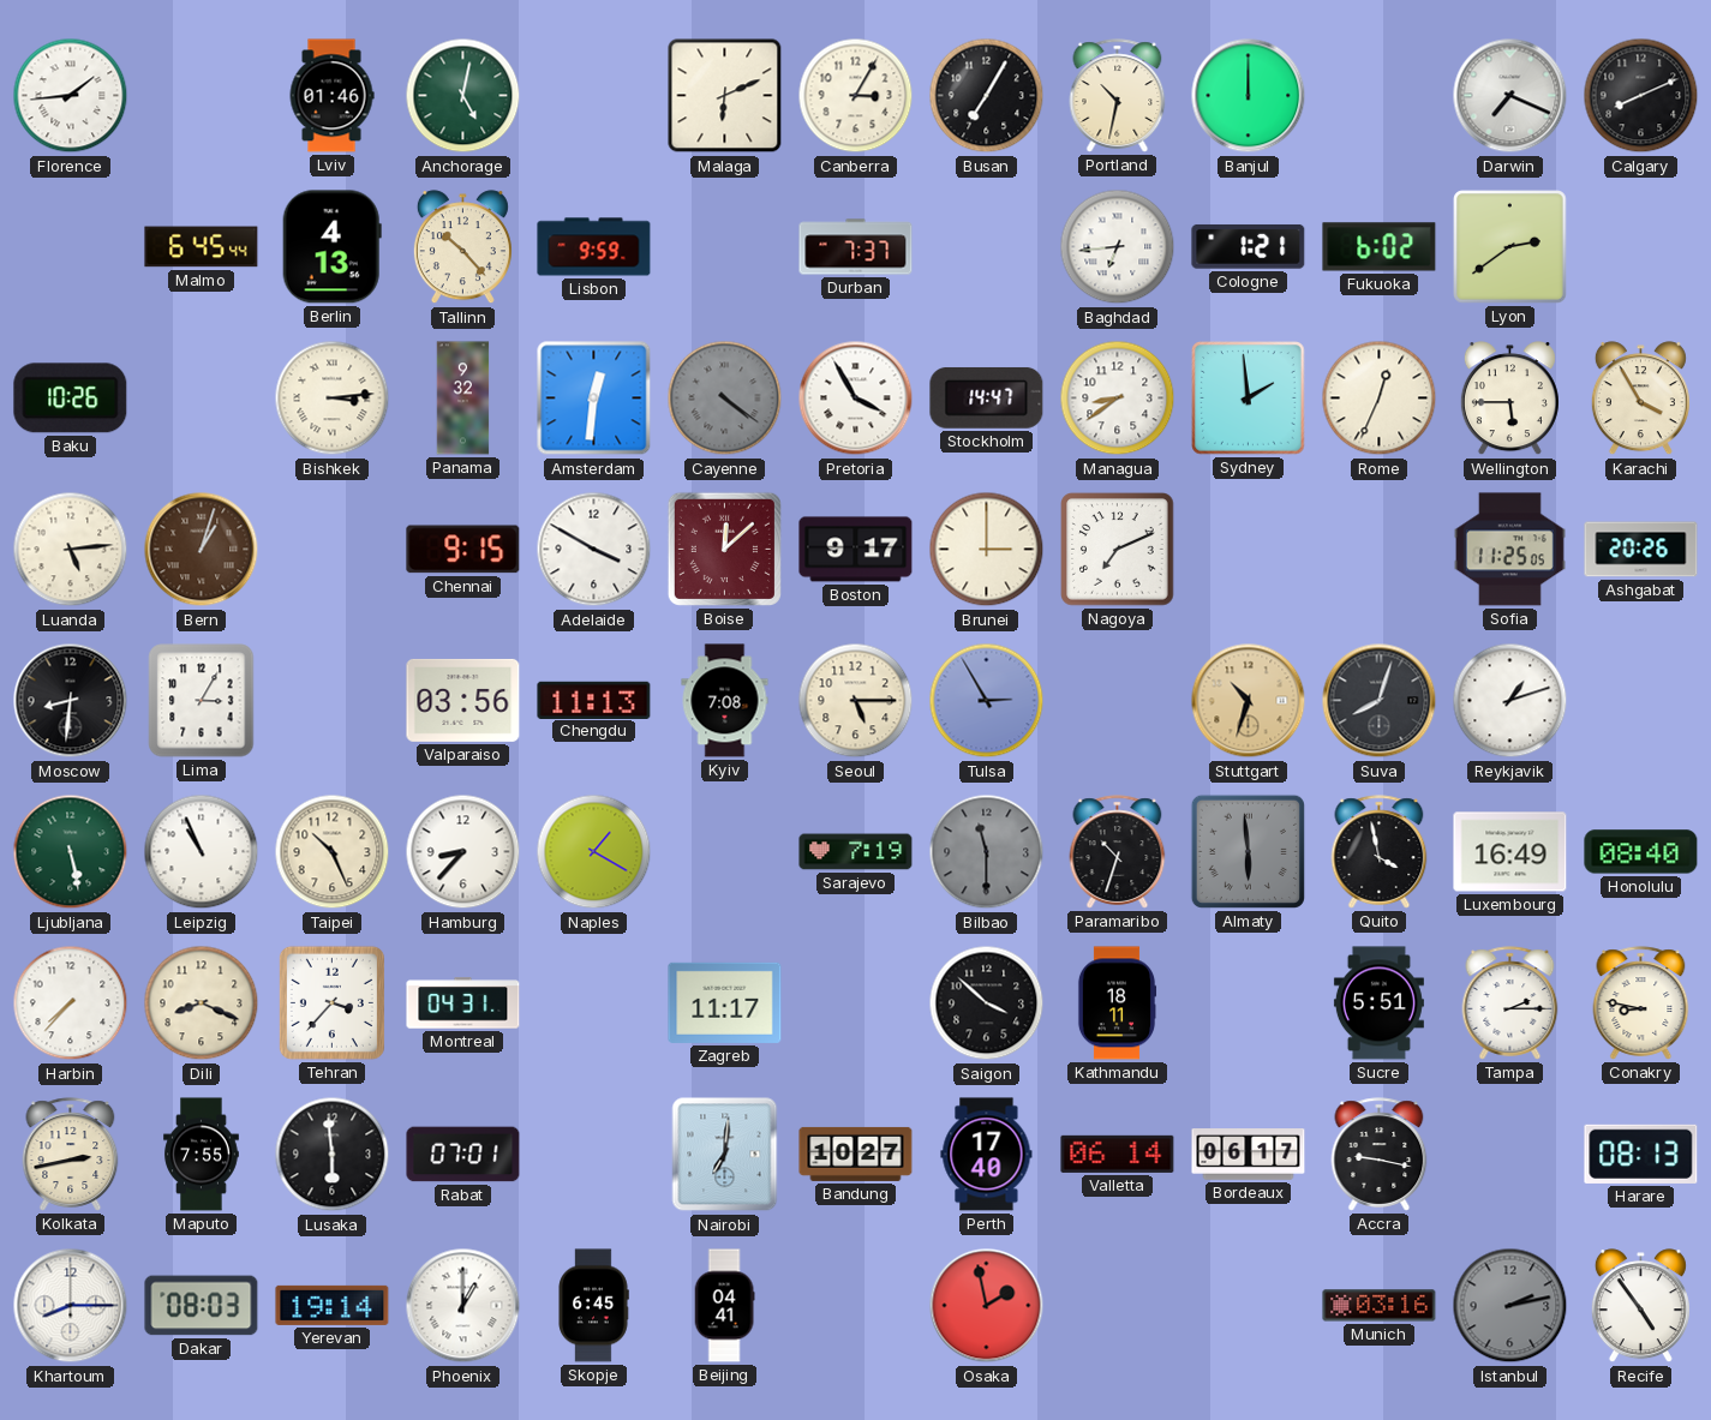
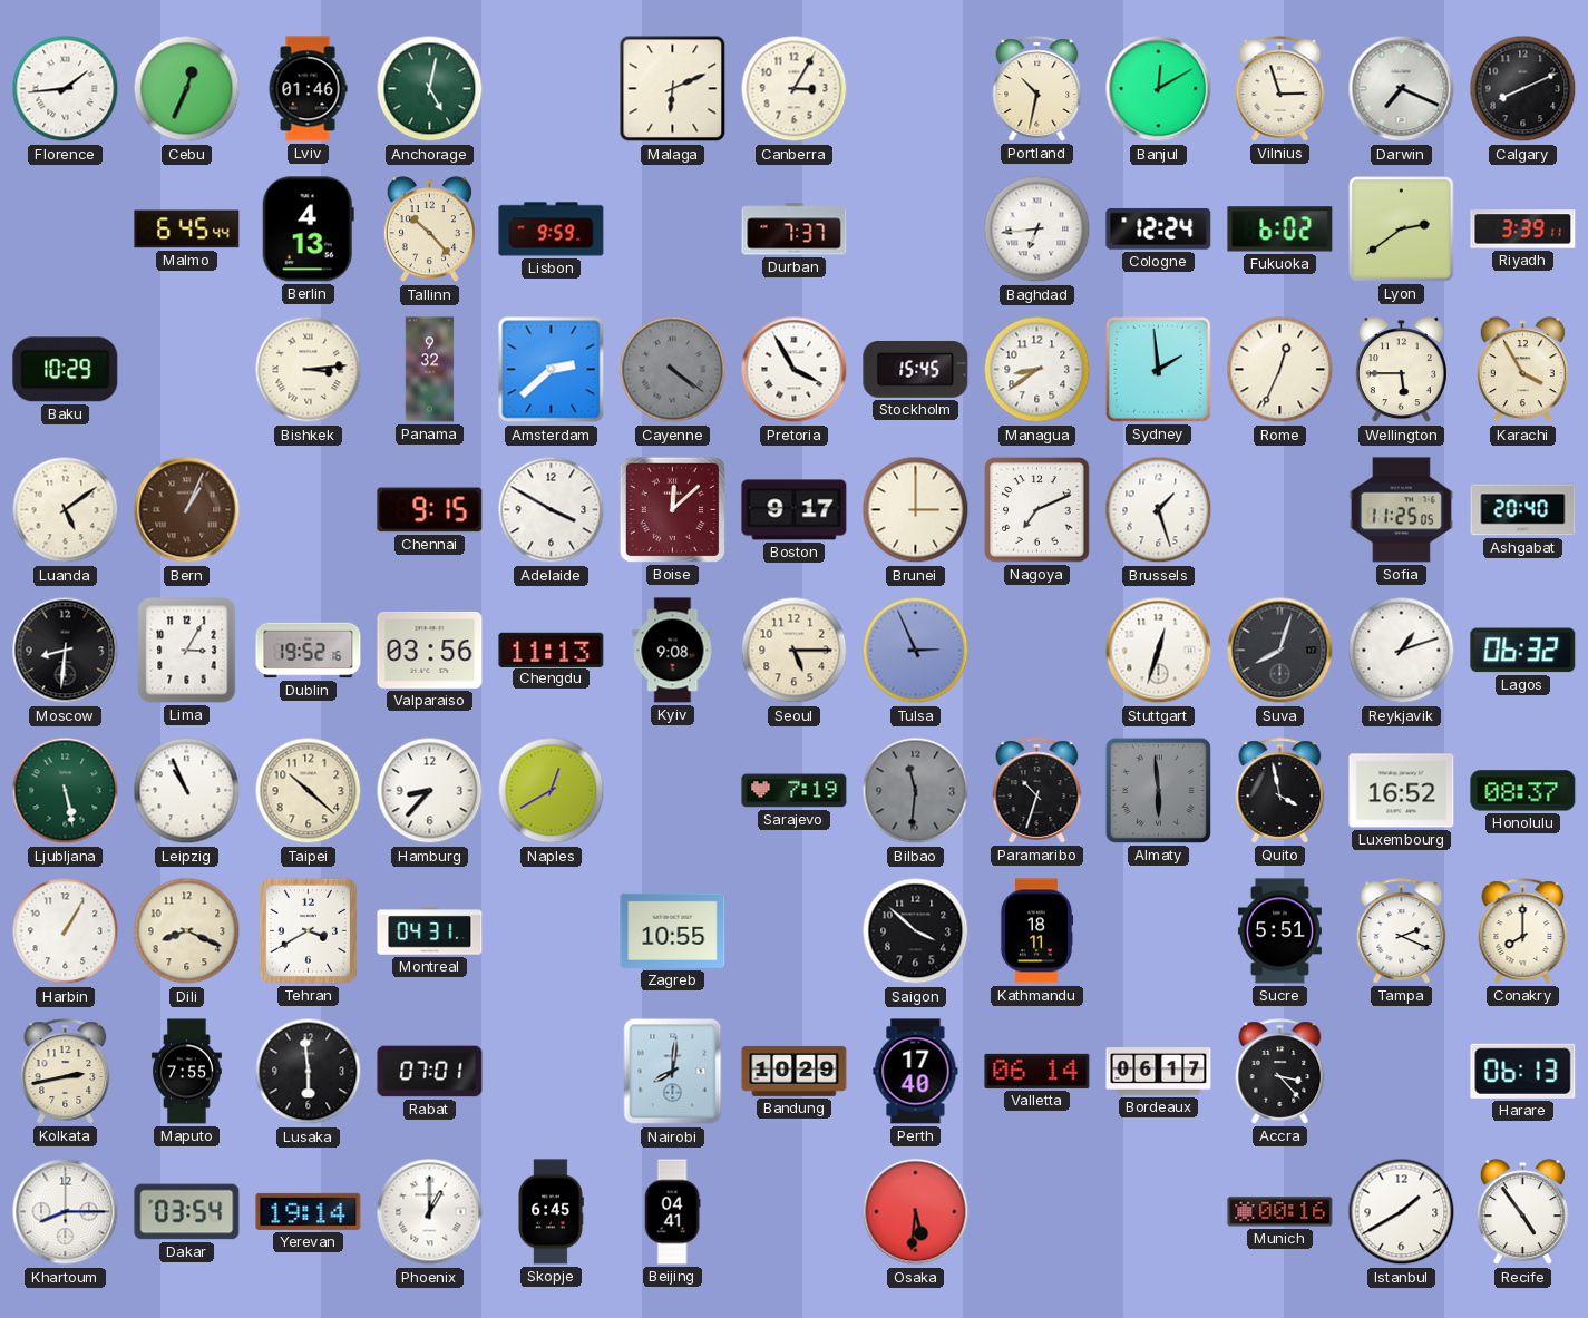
Cebu: none -> 12:34 (187, 89)
Busan: 7:05 -> none (987, 96)
Banjul: 12:00 -> 12:10 (1159, 89)
Vilnius: none -> 2:57 (1280, 89)
Cologne: 1:21 -> 12:24 (1159, 230)
Riyadh: none -> 3:39 (1523, 230)
Baku: 10:26 -> 10:29 (66, 370)
Amsterdam: 12:31 -> 2:38 (552, 370)
Stockholm: 14:47 -> 15:45 (916, 369)
Luanda: 5:14 -> 5:09 (66, 510)
Bern: 1:03 -> 1:04 (187, 510)
Brussels: none -> 1:27 (1159, 510)
Ashgabat: 20:26 -> 20:40 (1523, 510)
Dublin: none -> 19:52 (309, 651)
Kyiv: 7:08 -> 9:08 (673, 651)
Tulsa: 2:55 -> 2:56 (916, 651)
Stuttgart: 10:33 -> 12:33 (1159, 651)
Stuttgart dial: champagne -> white (1159, 651)
Lagos: none -> 06:32 (1523, 651)
Taipei: 10:26 -> 10:22 (309, 791)
Naples: 1:20 -> 12:40 (552, 791)
Bilbao: 11:30 -> 11:31 (916, 791)
Luxembourg: 16:49 -> 16:52 (1402, 791)
Honolulu: 08:40 -> 08:37 (1523, 791)
Harbin: 7:37 -> 1:05 (66, 931)
Tehran: 3:37 -> 3:40 (308, 930)
Zagreb: 11:17 -> 10:55 (673, 930)
Tampa: 2:15 -> 2:19 (1402, 931)
Conakry: 8:47 -> 8:00 (1523, 931)
Nairobi: 7:01 -> 8:01 (673, 1072)
Bandung: 10:27 -> 10:29 (795, 1071)
Accra: 9:17 -> 3:23 (1280, 1072)
Harare: 08:13 -> 06:13 (1523, 1071)
Dakar: 08:03 -> 03:54 (187, 1212)
Osaka: 1:58 -> 5:31 (916, 1212)
Munich: 03:16 -> 00:16 (1280, 1212)
Istanbul: 2:13 -> 1:40 (1402, 1212)
Istanbul dial: grey -> white (1402, 1212)
